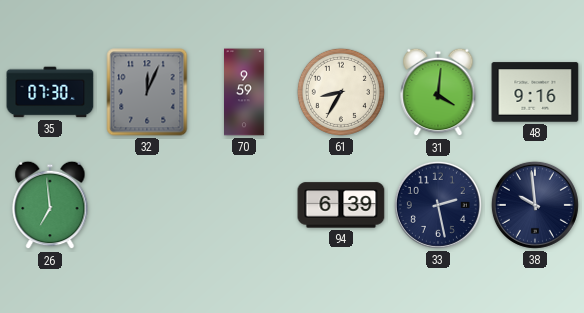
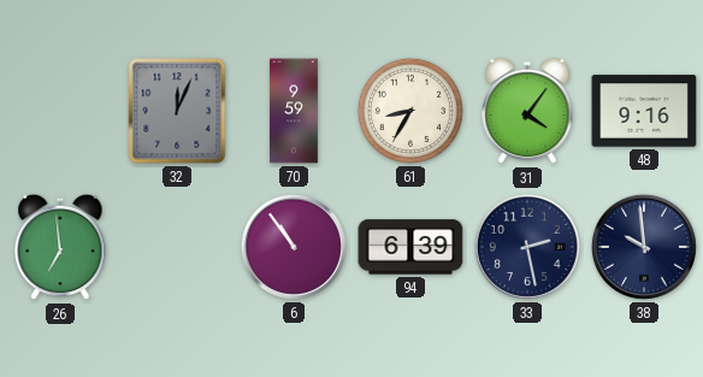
35: 07:30 -> none (50, 92)
31: 4:01 -> 4:06 (527, 111)
6: none -> 10:54 (294, 247)
